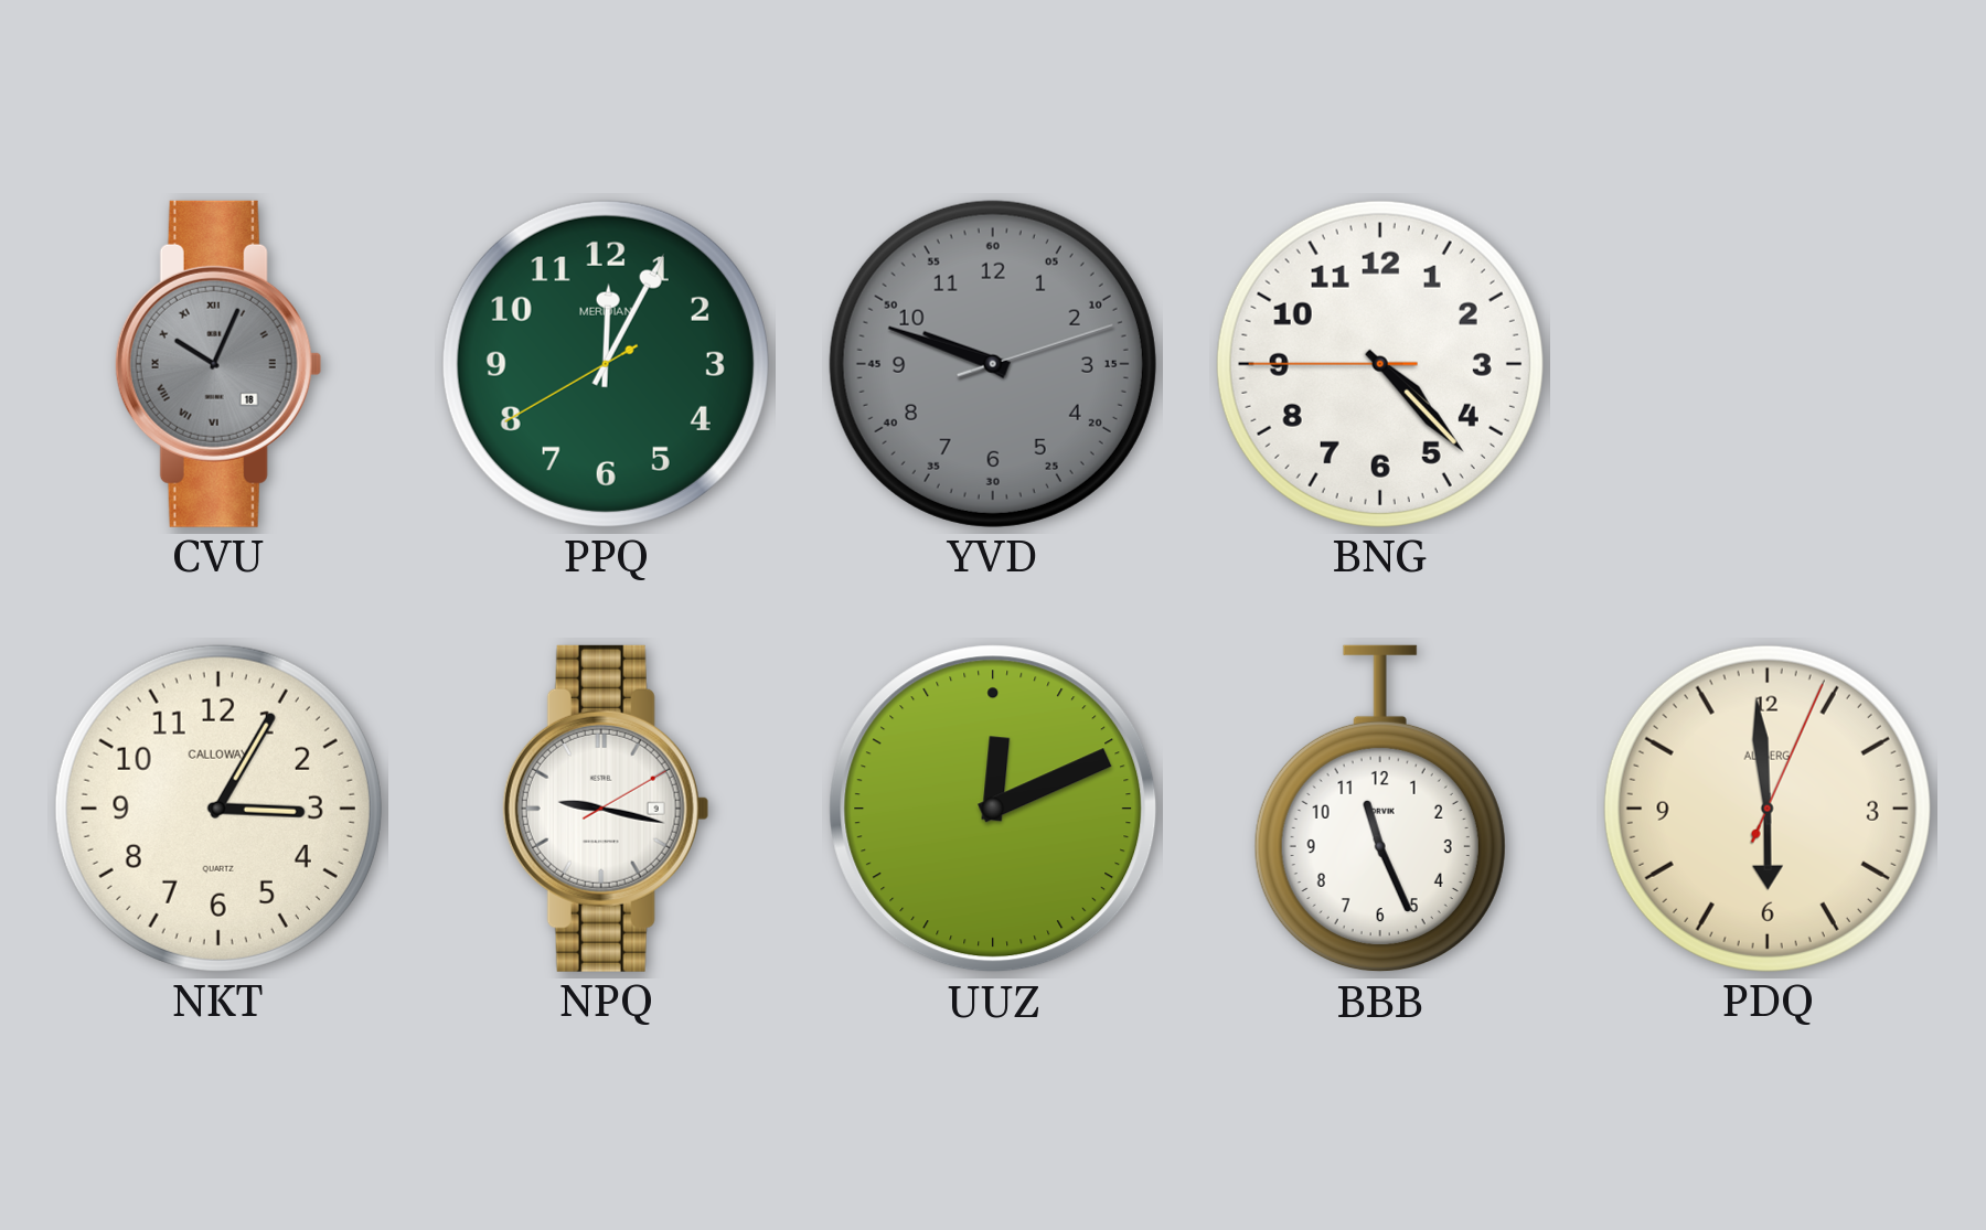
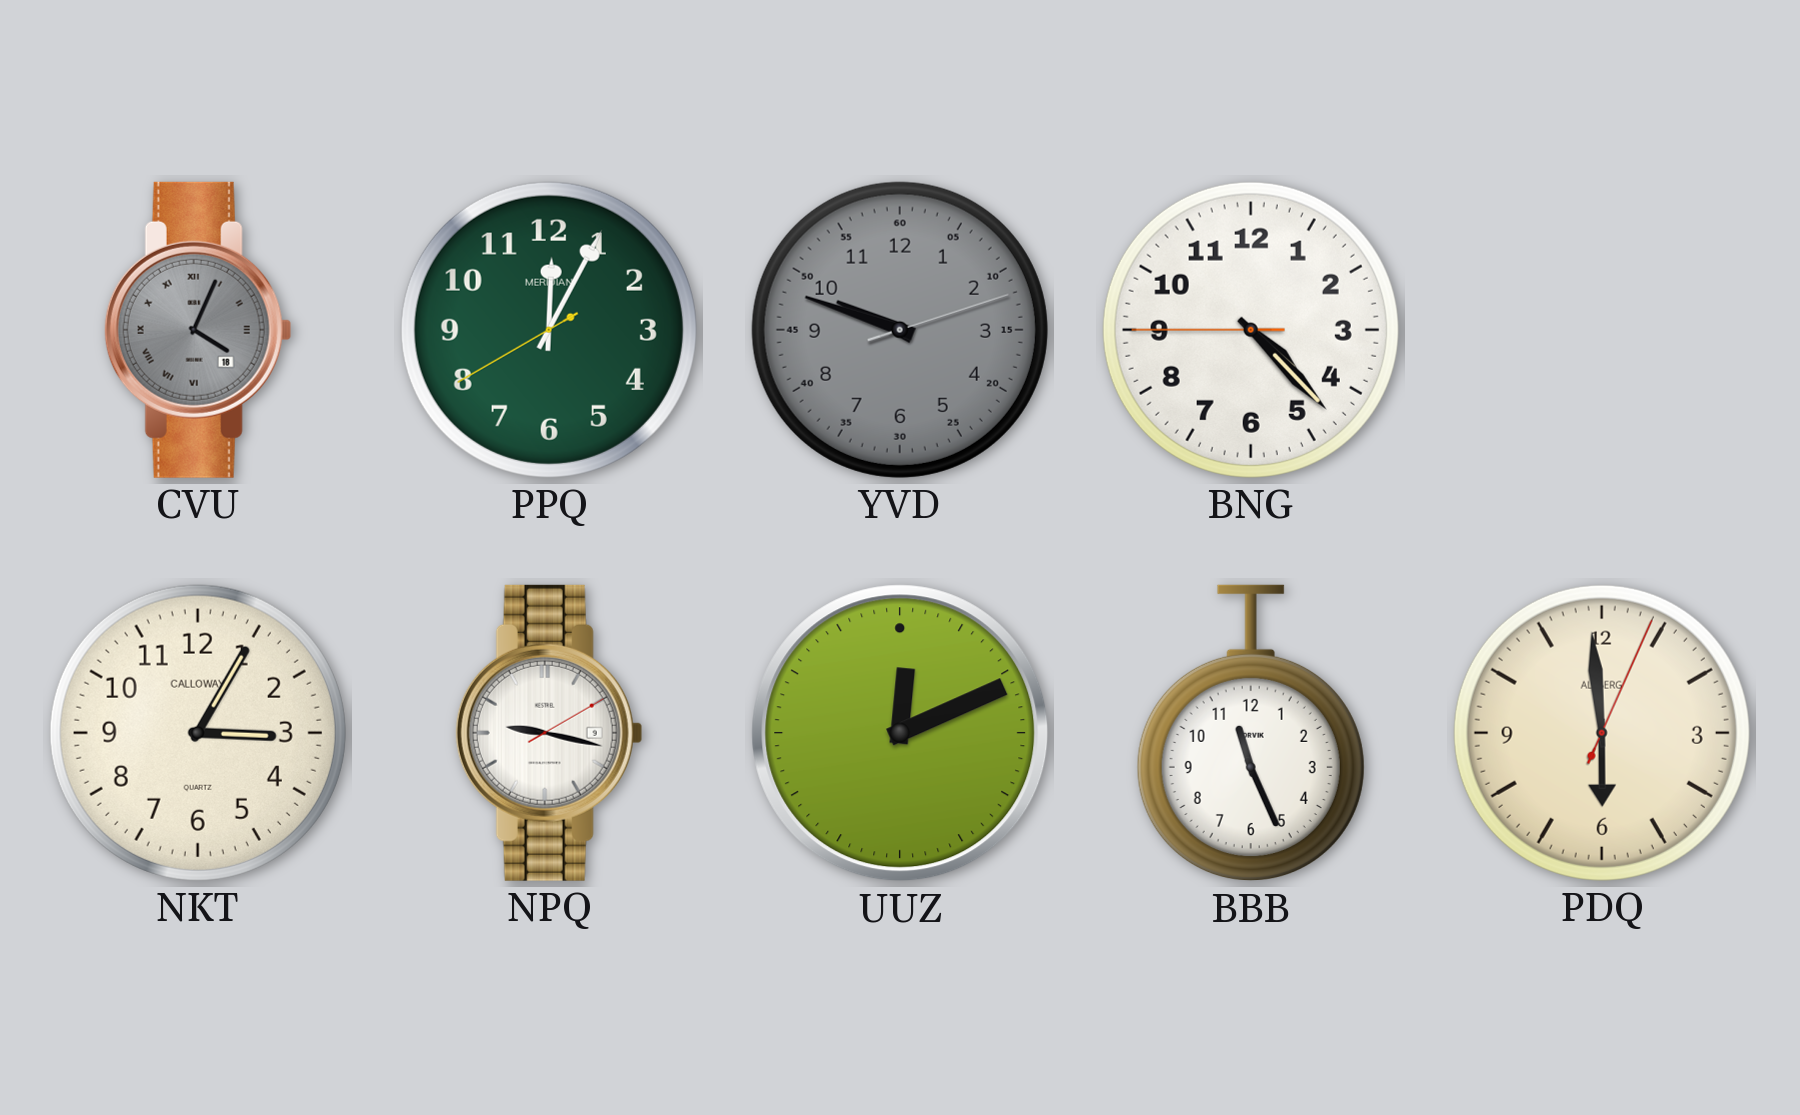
CVU: 10:04 -> 4:04 (198, 330)
